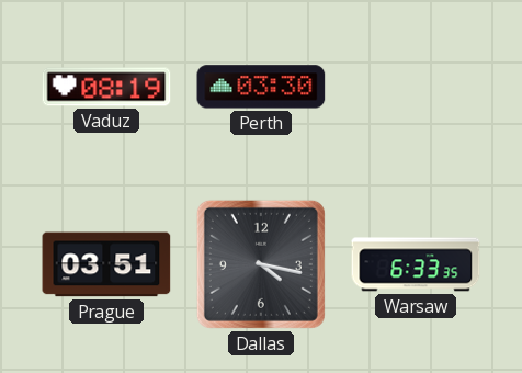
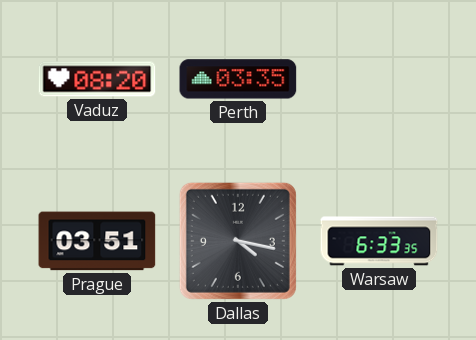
Vaduz: 08:19 -> 08:20 (97, 79)
Perth: 03:30 -> 03:35 (238, 79)
